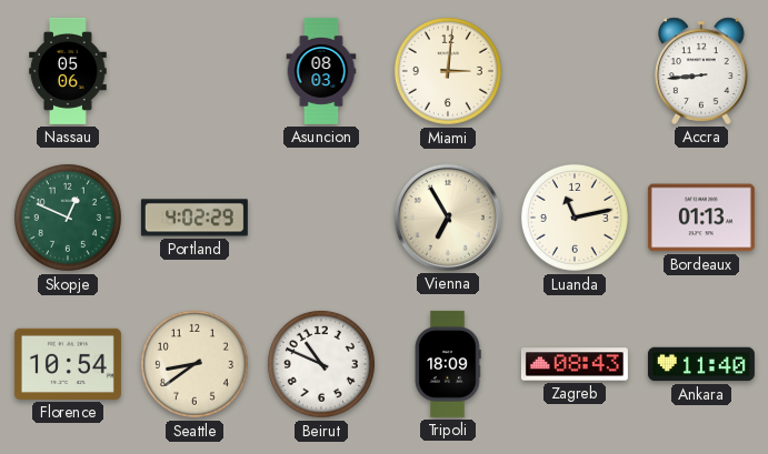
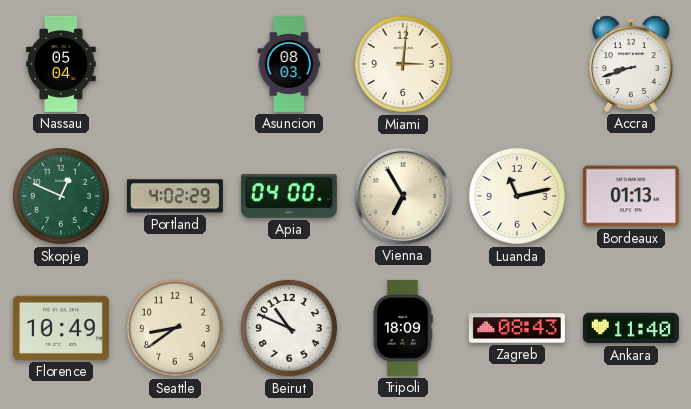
Nassau: 05:06 -> 05:04 (61, 64)
Accra: 8:44 -> 8:42 (632, 64)
Apia: none -> 04:00 (289, 196)
Florence: 10:54 -> 10:49 (61, 328)
